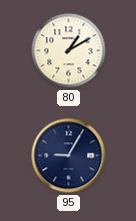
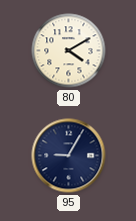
80: 1:10 -> 4:10 (69, 51)
